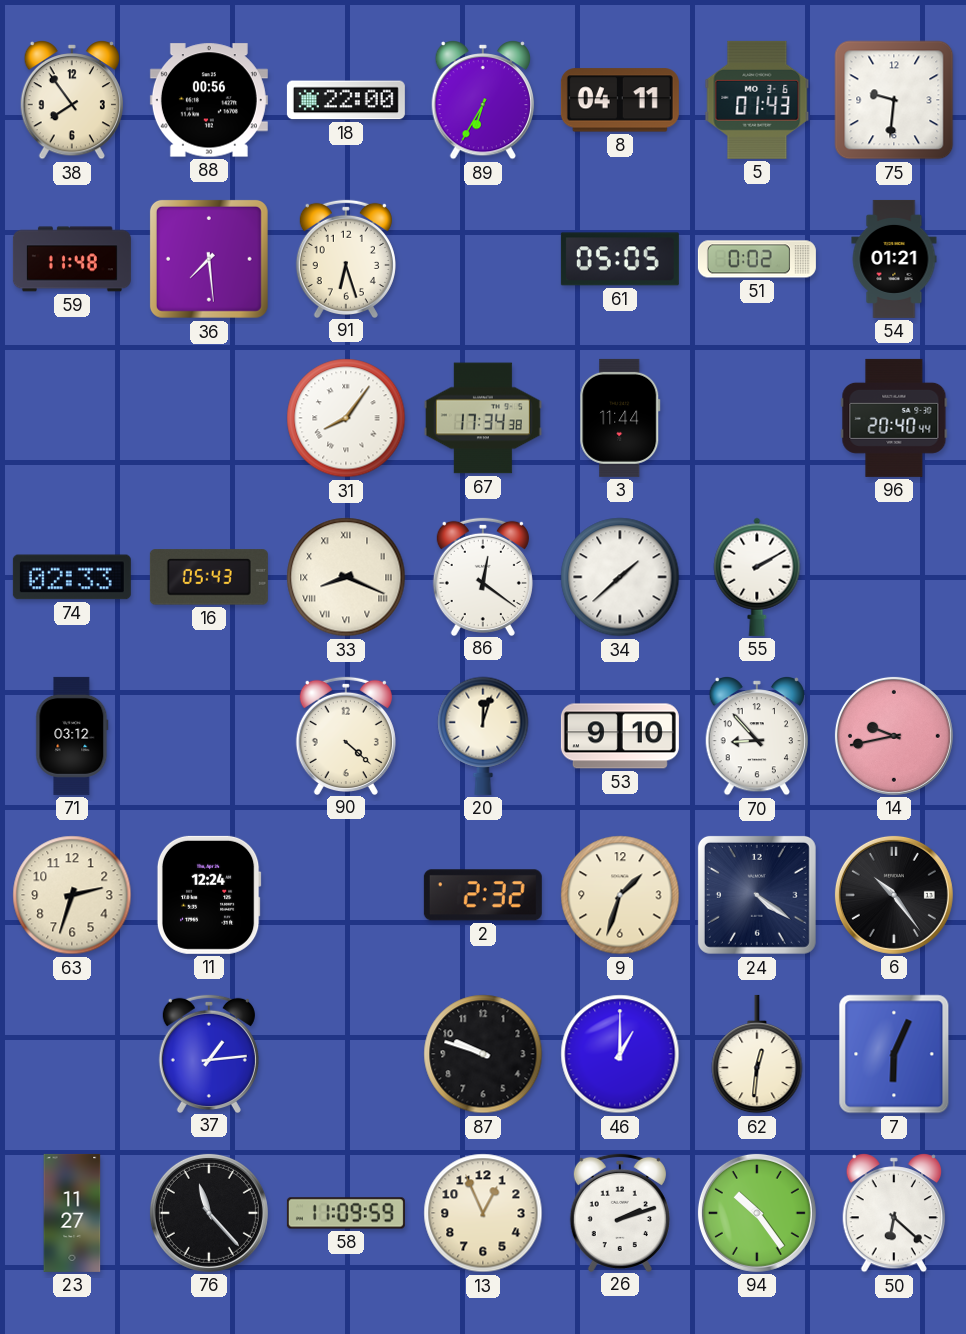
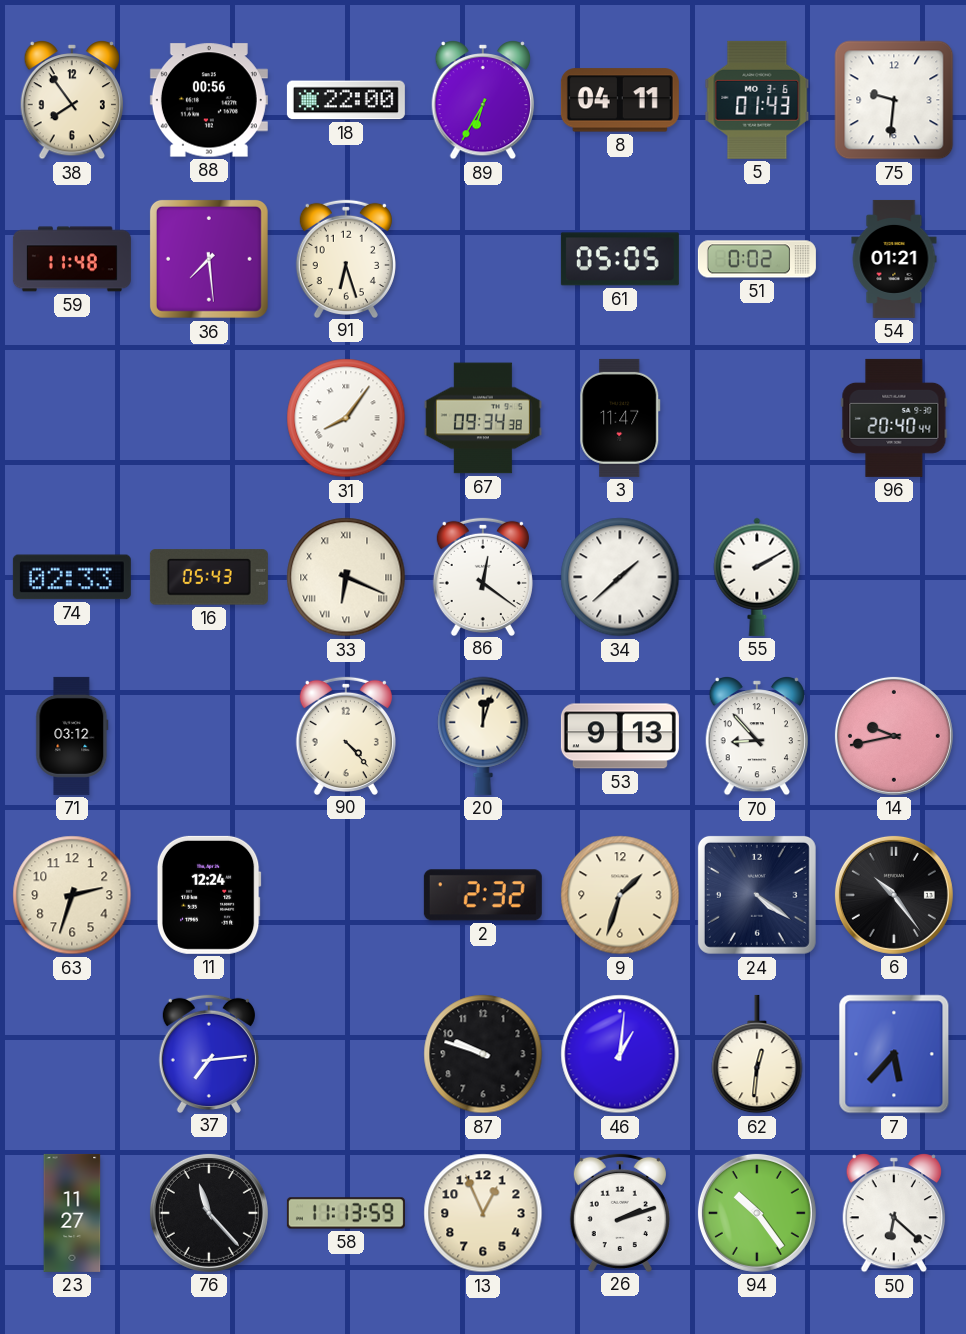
67: 17:34 -> 09:34 (483, 418)
3: 11:44 -> 11:47 (620, 418)
33: 8:19 -> 6:19 (346, 577)
90: 4:22 -> 4:23 (346, 735)
53: 9:10 -> 9:13 (620, 736)
37: 1:14 -> 7:14 (209, 1053)
46: 1:00 -> 1:01 (620, 1054)
7: 6:04 -> 5:37 (894, 1054)
58: 11:09 -> 11:13 (346, 1213)
